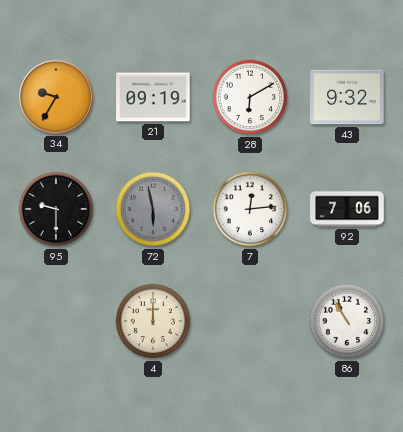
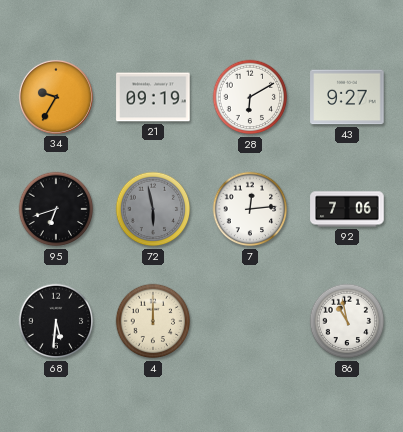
43: 9:32 -> 9:27 (347, 97)
95: 9:30 -> 6:42 (56, 209)
68: none -> 5:31 (56, 321)
86: 10:55 -> 10:58 (347, 321)
